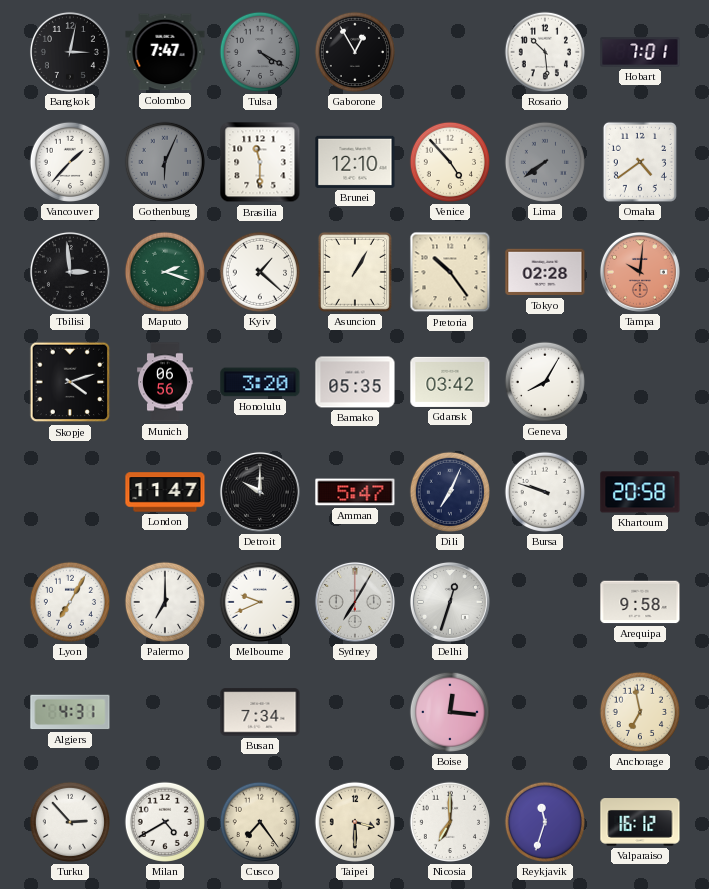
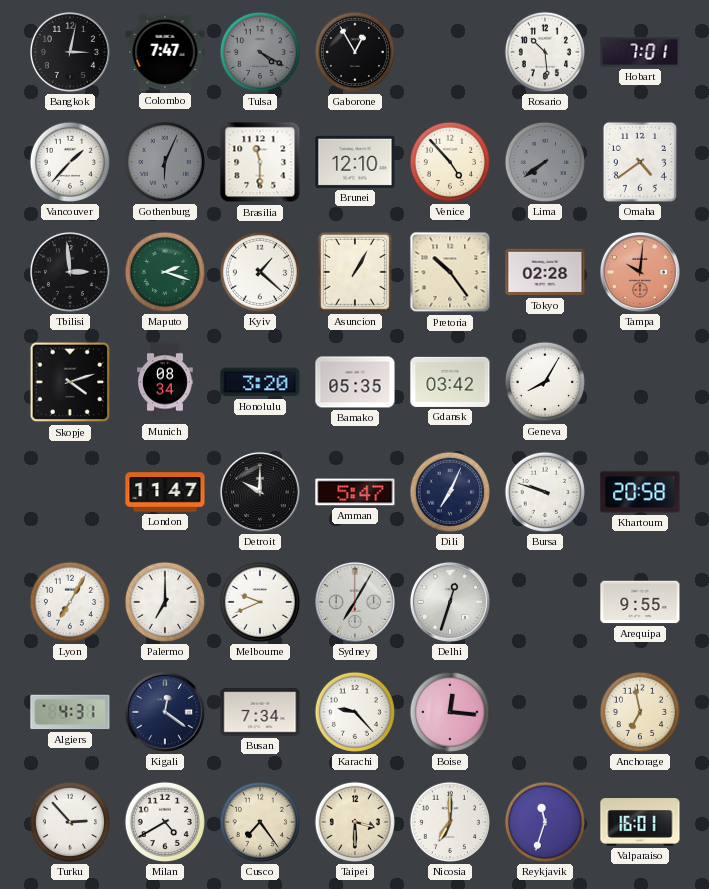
Munich: 06:56 -> 08:34 (165, 382)
Arequipa: 9:58 -> 9:55 (640, 602)
Kigali: none -> 12:21 (165, 712)
Karachi: none -> 9:23 (355, 712)
Valparaiso: 16:12 -> 16:01 (640, 822)
